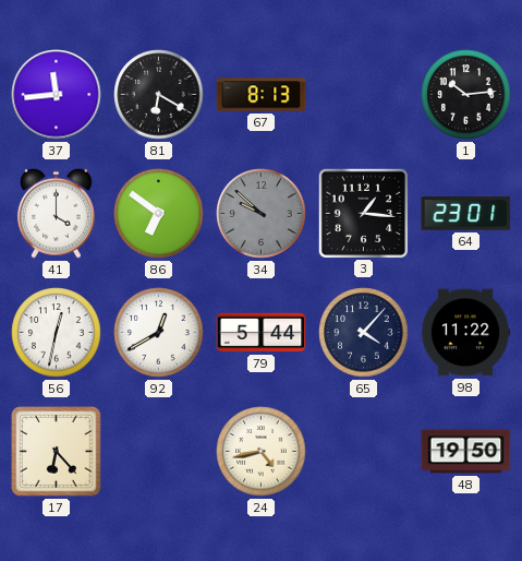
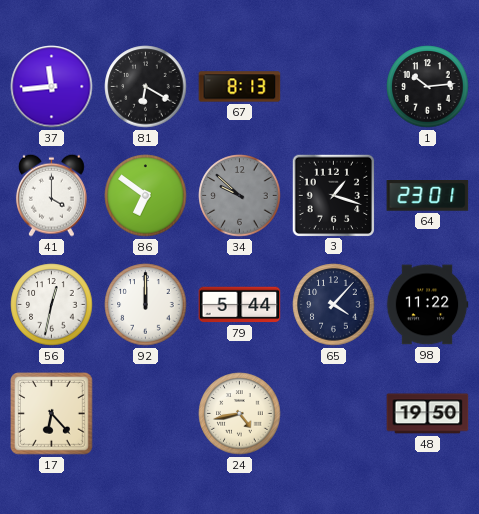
3: 1:16 -> 1:18 (333, 195)
92: 12:40 -> 12:00 (146, 305)
